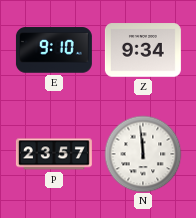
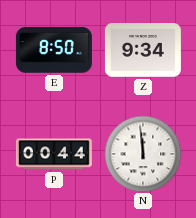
E: 9:10 -> 8:50 (54, 50)
P: 23:57 -> 00:44 (54, 154)
